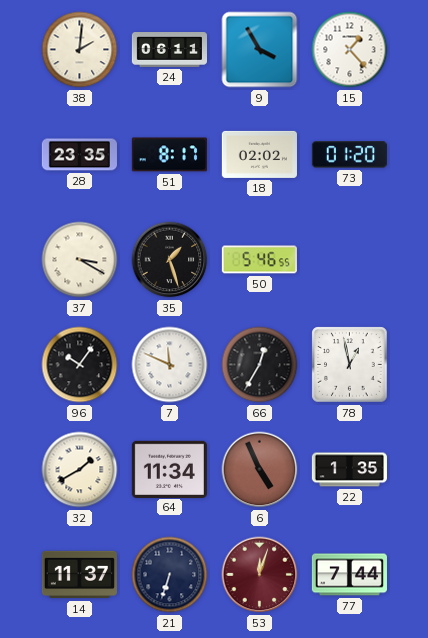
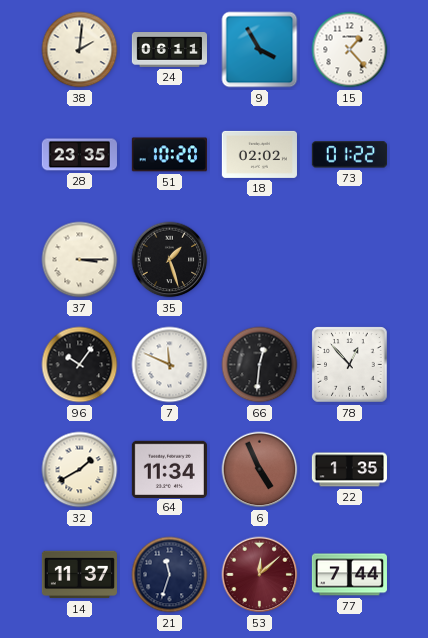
51: 8:17 -> 10:20 (169, 155)
73: 01:20 -> 01:22 (349, 155)
37: 3:20 -> 3:15 (80, 260)
50: 5:46 -> none (259, 260)
66: 12:35 -> 12:31 (260, 365)
78: 12:58 -> 12:53 (350, 365)
21: 6:33 -> 11:33 (170, 575)
53: 12:03 -> 12:08 (260, 575)
